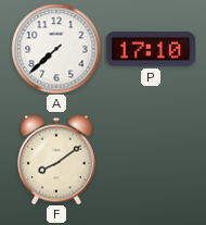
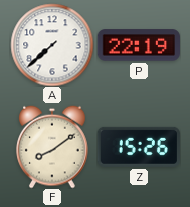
P: 17:10 -> 22:19 (138, 45)
Z: none -> 15:26 (139, 147)
